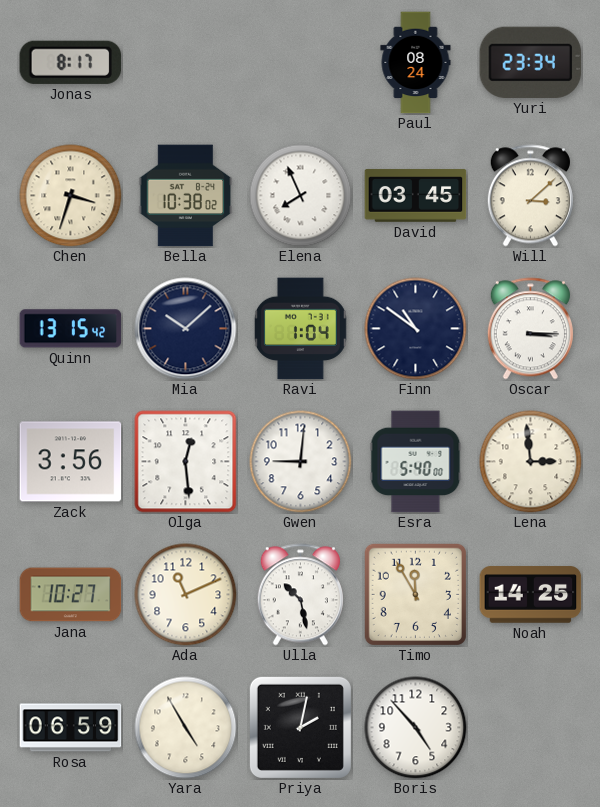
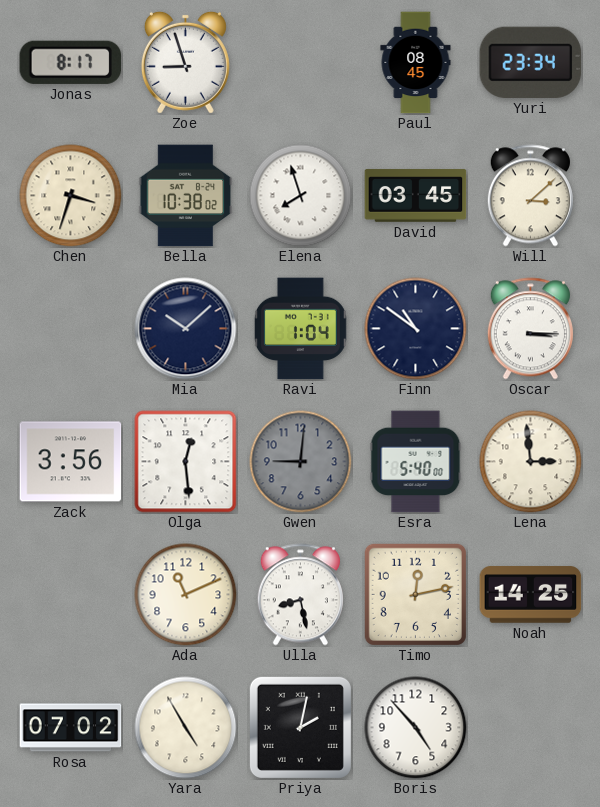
Zoe: none -> 8:57 (185, 62)
Paul: 08:24 -> 08:45 (416, 63)
Elena: 7:56 -> 7:57 (301, 196)
Quinn: 13:15 -> none (71, 329)
Gwen dial: white -> grey (301, 462)
Jana: 10:27 -> none (71, 595)
Ulla: 10:28 -> 8:28 (300, 595)
Timo: 11:55 -> 12:13 (415, 594)
Rosa: 06:59 -> 07:02 (71, 728)
